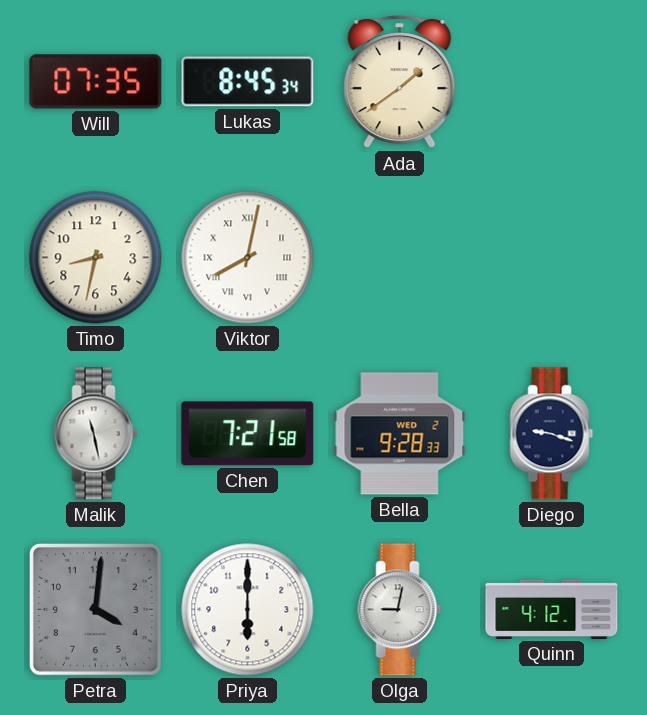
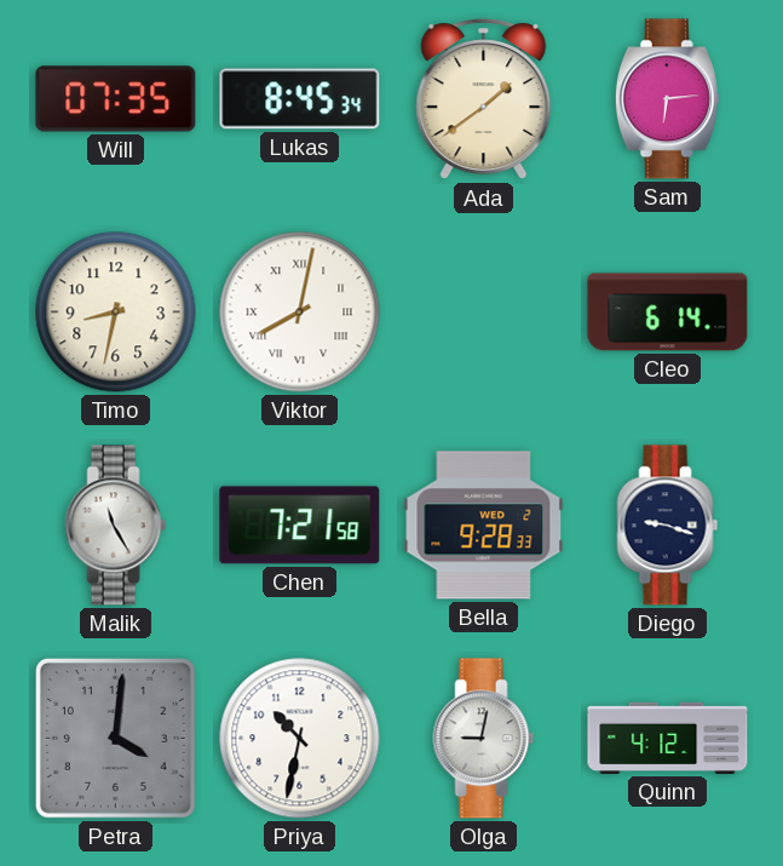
Sam: none -> 6:14 (667, 99)
Cleo: none -> 6:14 (668, 312)
Malik: 11:28 -> 11:25 (116, 526)
Priya: 6:00 -> 10:32 (300, 739)
